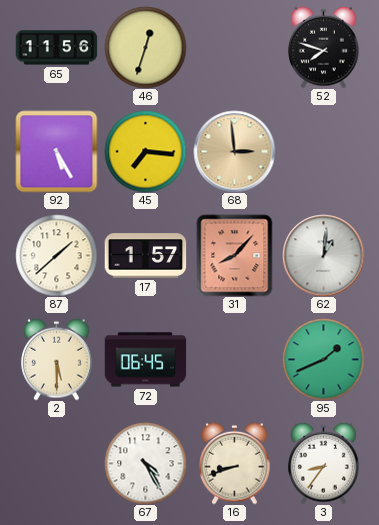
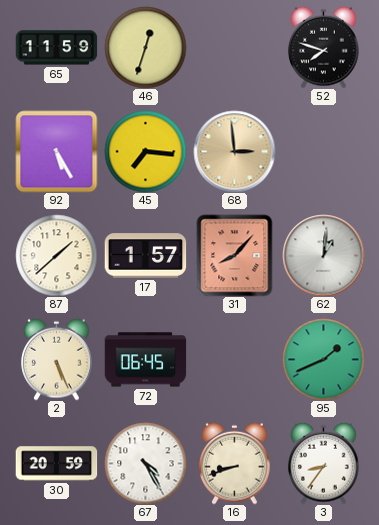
65: 11:56 -> 11:59 (56, 48)
2: 5:30 -> 5:26 (57, 359)
30: none -> 20:59 (56, 464)
